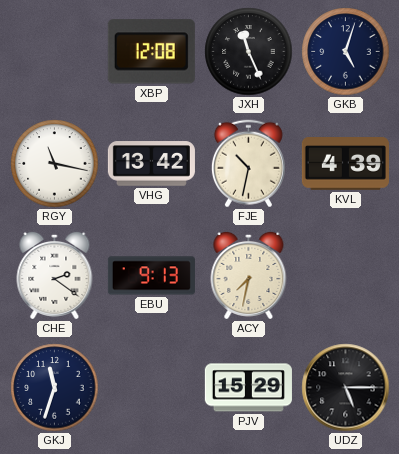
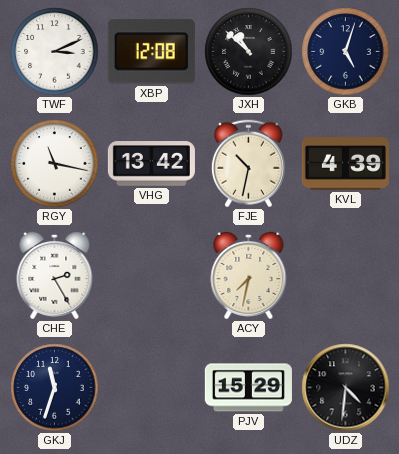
TWF: none -> 3:11 (55, 52)
JXH: 11:26 -> 10:52 (249, 52)
CHE: 2:21 -> 2:25 (55, 275)
EBU: 9:13 -> none (151, 276)
UDZ: 5:15 -> 4:31 (346, 388)
